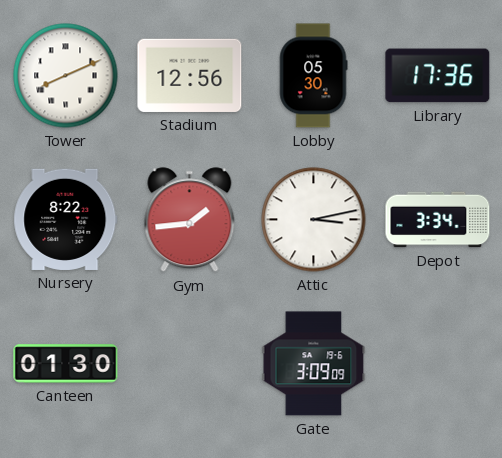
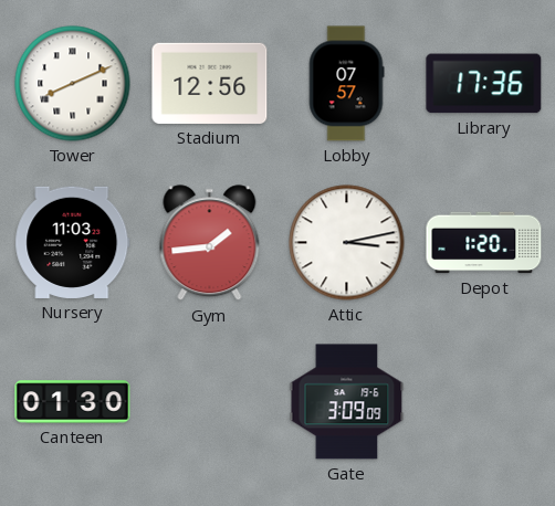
Lobby: 05:30 -> 07:57 (346, 84)
Nursery: 8:22 -> 11:03 (73, 242)
Depot: 3:34 -> 1:20 (484, 243)
